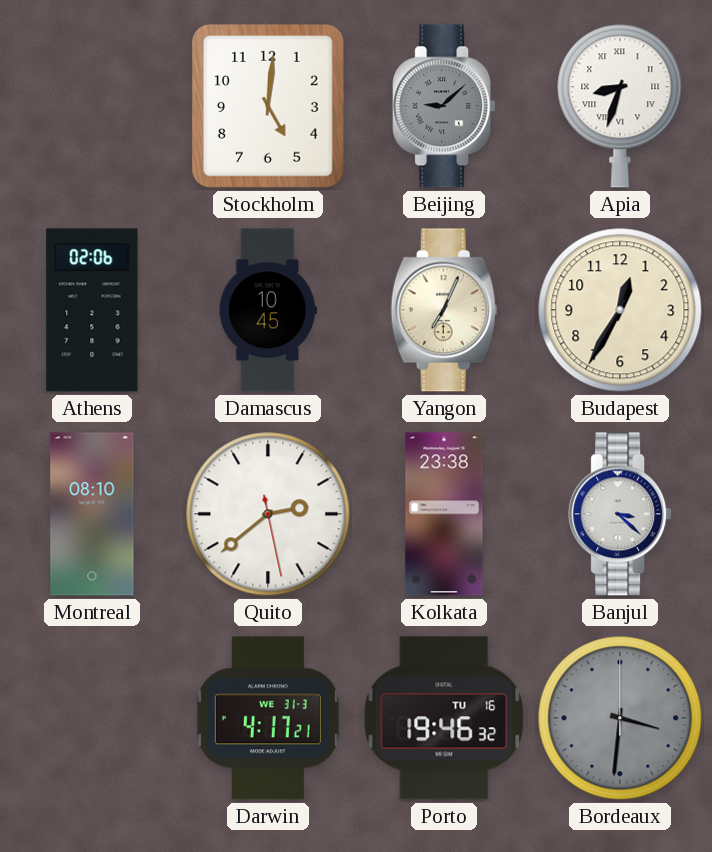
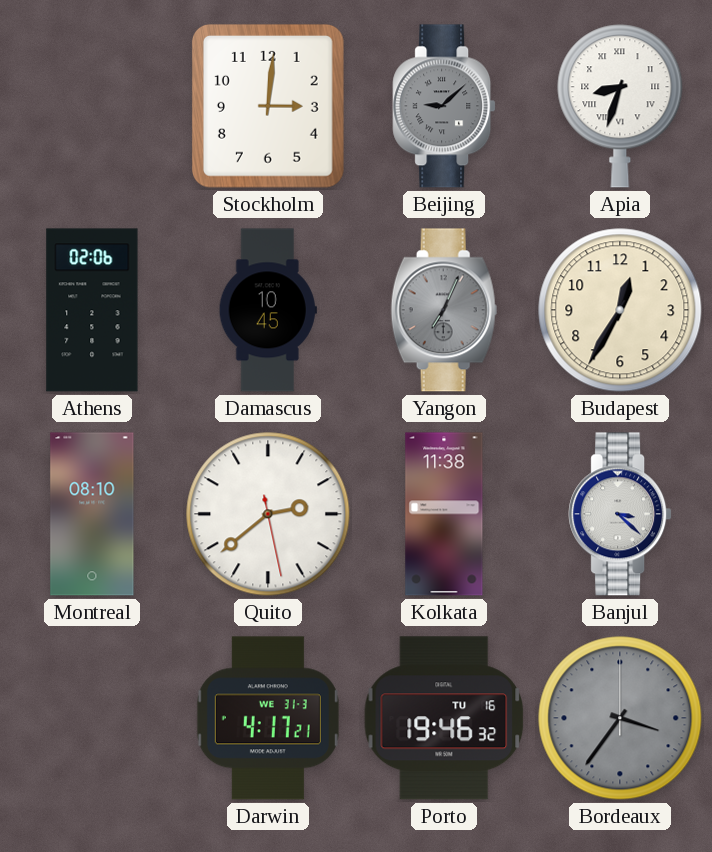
Stockholm: 5:01 -> 3:01 (268, 106)
Yangon dial: cream -> grey (444, 310)
Kolkata: 23:38 -> 11:38 (444, 514)
Bordeaux: 3:31 -> 3:36 (620, 718)
